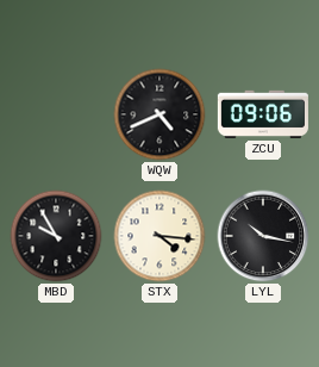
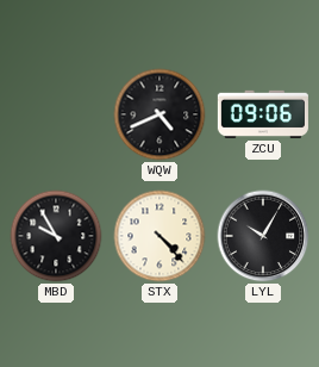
STX: 4:16 -> 4:23 (159, 236)
LYL: 10:17 -> 10:05 (263, 236)
